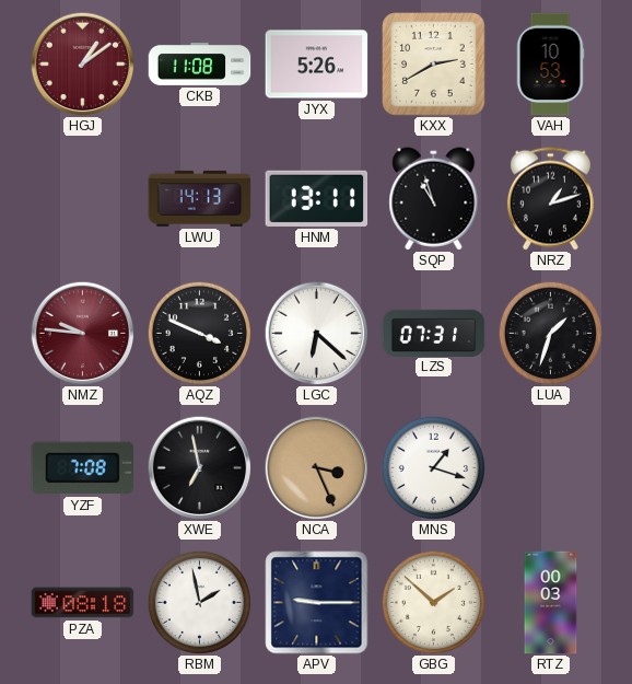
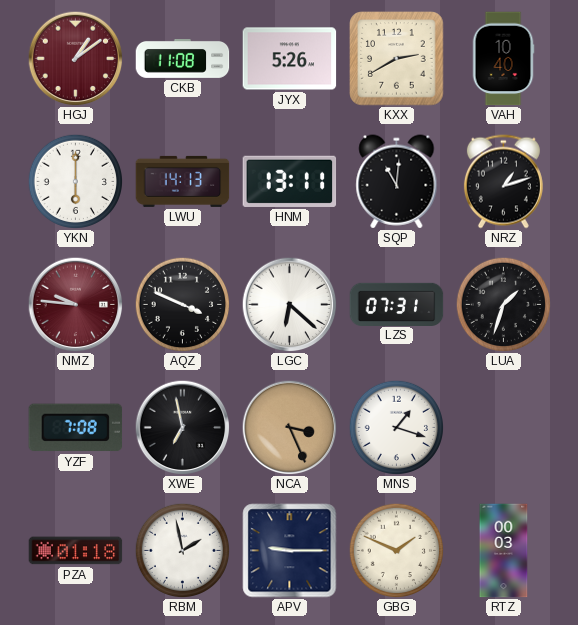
VAH: 10:53 -> 10:40 (503, 59)
YKN: none -> 6:00 (75, 181)
SQP: 10:57 -> 11:01 (397, 182)
PZA: 08:18 -> 01:18 (76, 551)
GBG: 1:52 -> 1:49 (396, 550)
